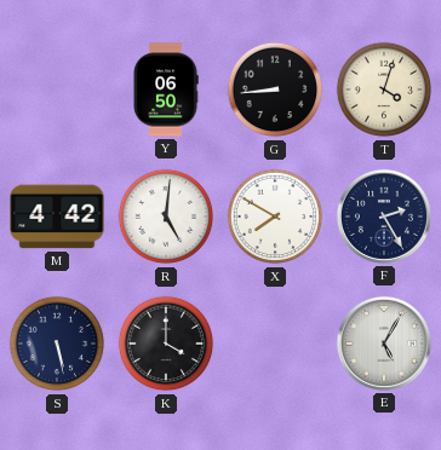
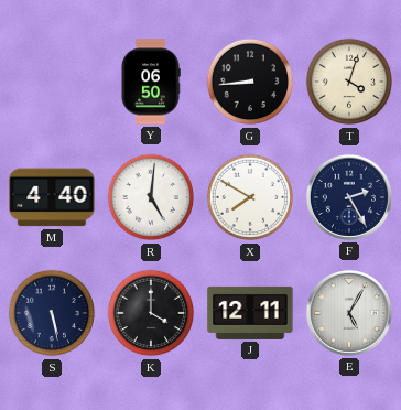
M: 4:42 -> 4:40 (52, 197)
J: none -> 12:11 (250, 313)
